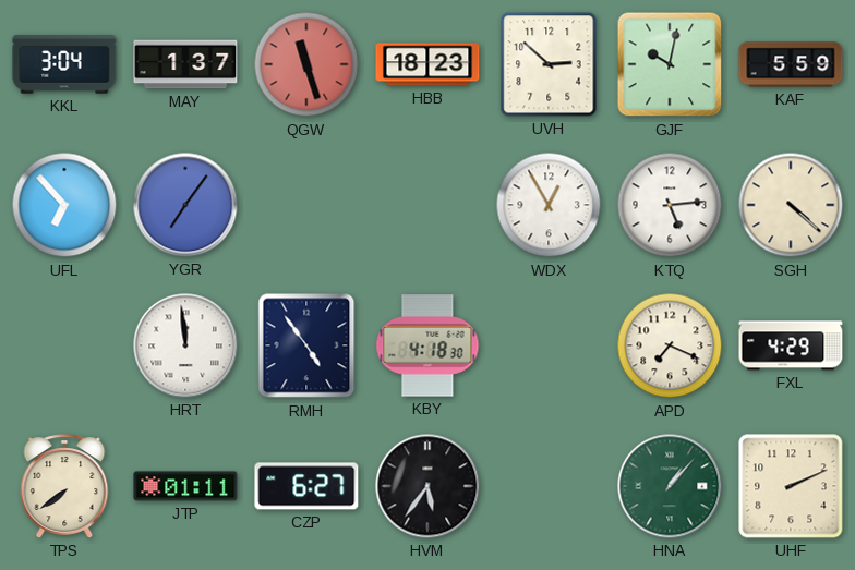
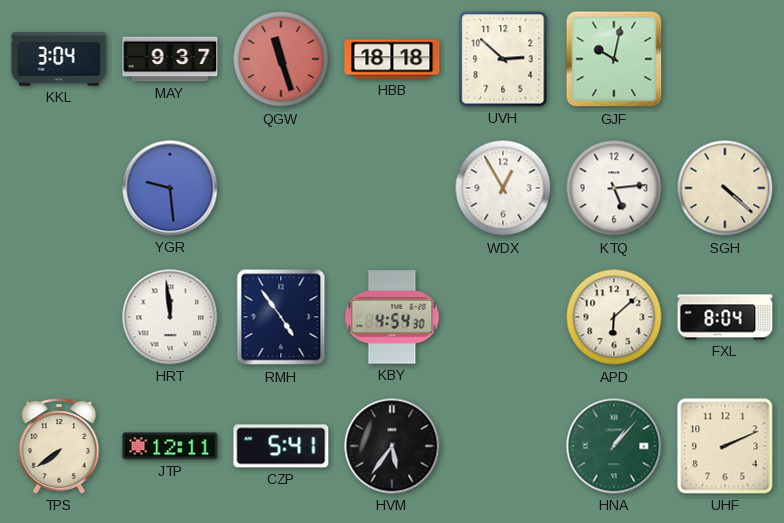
MAY: 1:37 -> 9:37 (170, 59)
HBB: 18:23 -> 18:18 (392, 59)
KAF: 5:59 -> none (791, 64)
UFL: 6:53 -> none (64, 205)
YGR: 7:06 -> 9:29 (170, 188)
KBY: 4:18 -> 4:54 (392, 317)
APD: 7:19 -> 6:08 (614, 317)
FXL: 4:29 -> 8:04 (725, 317)
JTP: 01:11 -> 12:11 (170, 446)
CZP: 6:27 -> 5:41 (281, 446)
